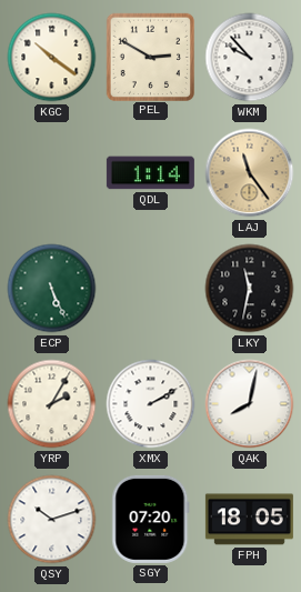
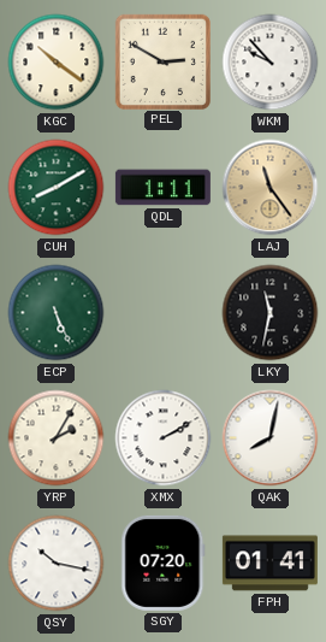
CUH: none -> 8:10 (57, 188)
QDL: 1:14 -> 1:11 (162, 188)
QSY: 10:12 -> 10:17 (57, 564)
FPH: 18:05 -> 01:41 (269, 564)
